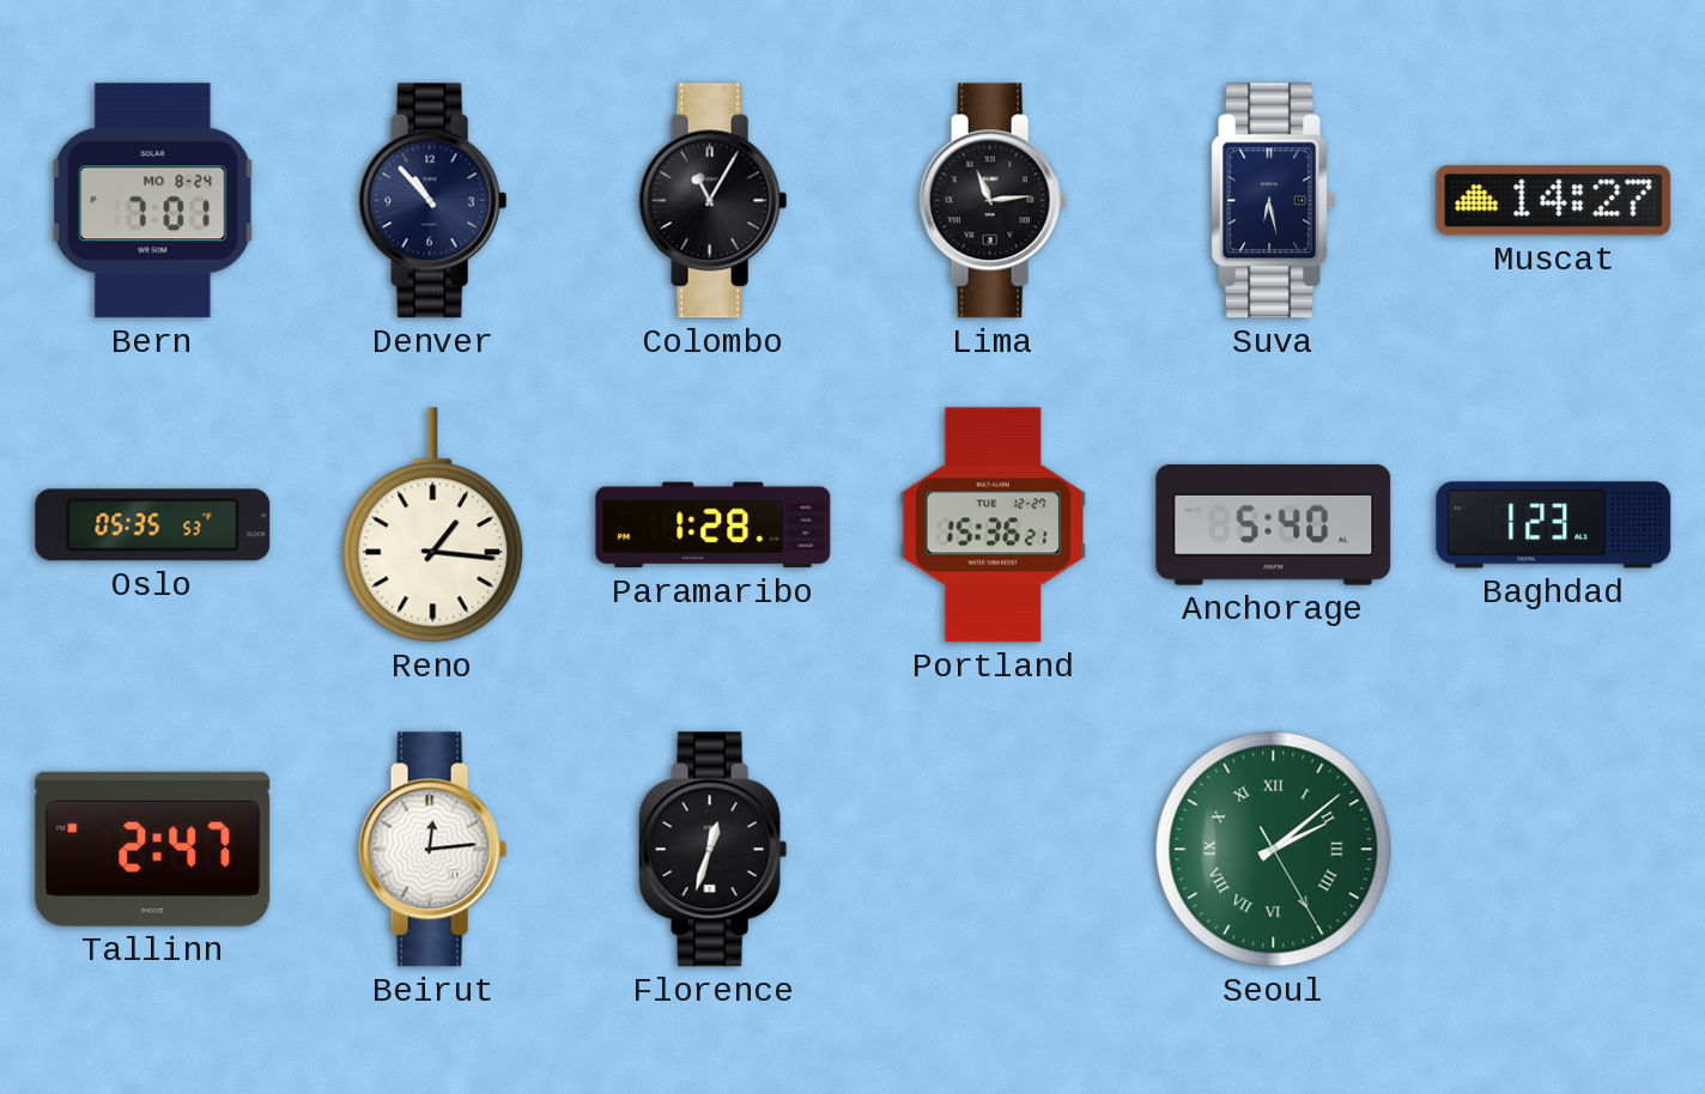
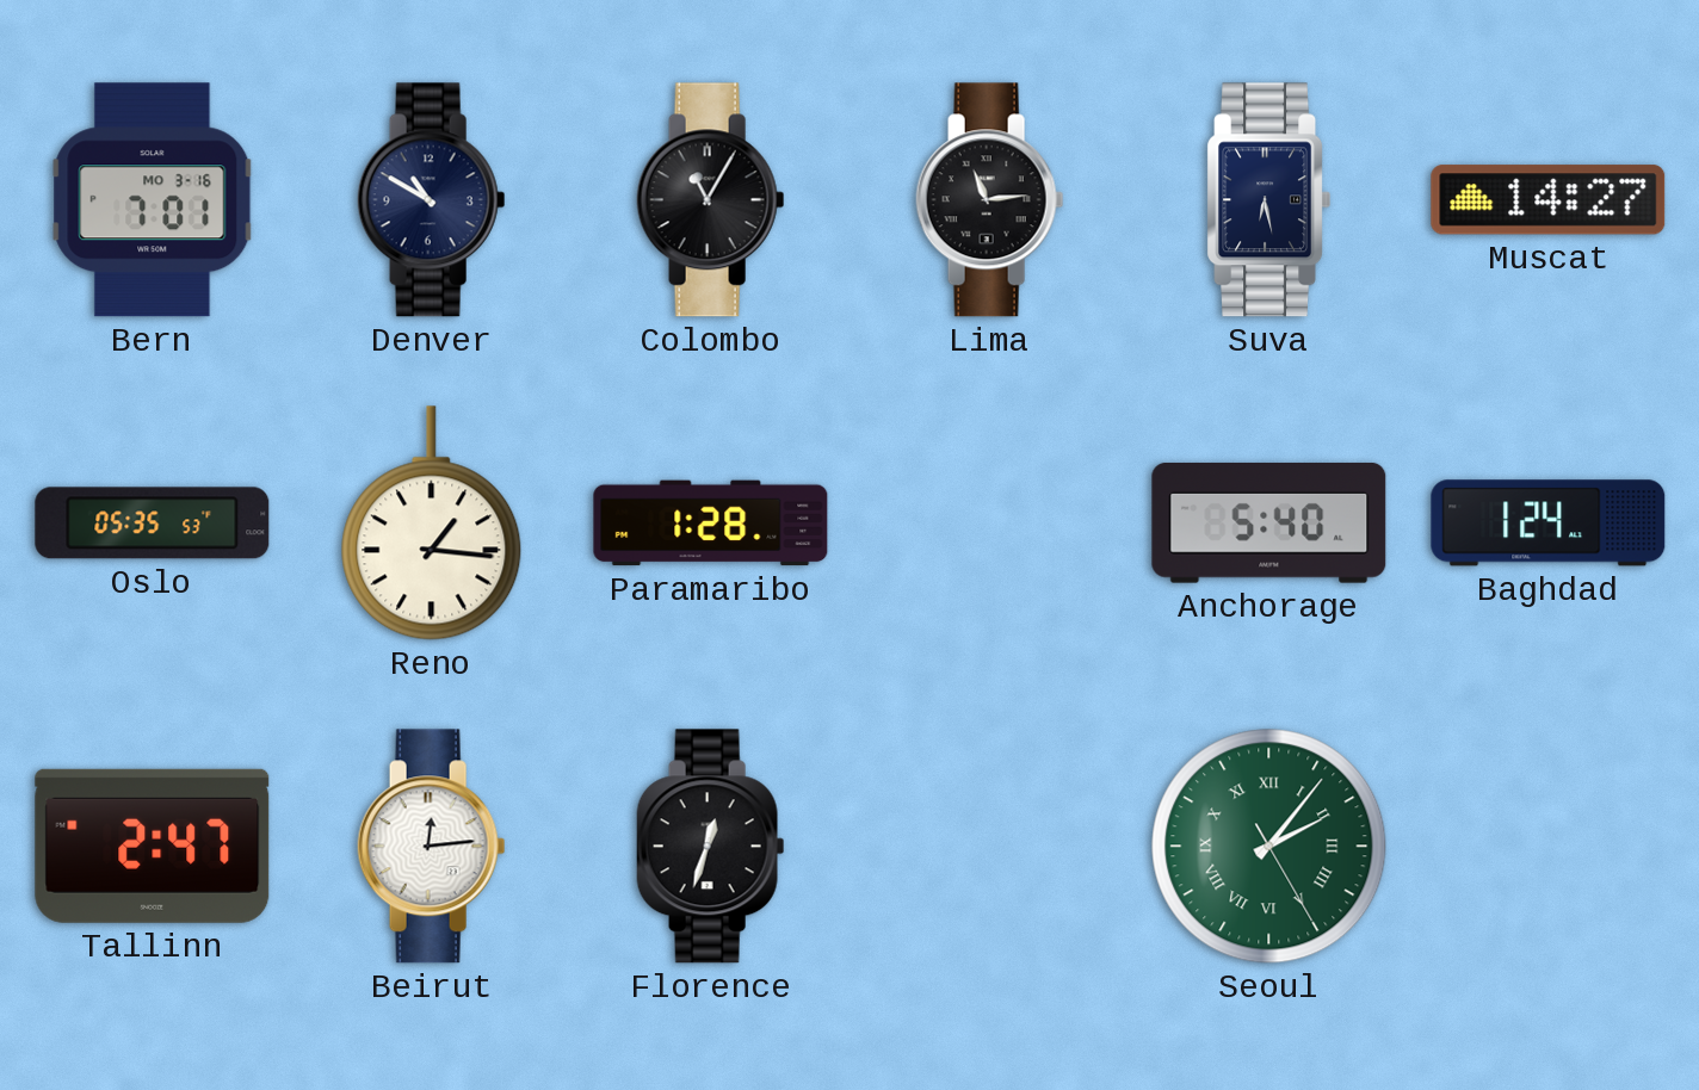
Bern date: MO 8-24 -> MO 3-16 (153, 200)
Denver: 10:53 -> 10:50 (432, 200)
Portland: 15:36 -> none (994, 525)
Baghdad: 1:23 -> 1:24 (1549, 524)
Seoul: 2:08 -> 2:06 (1269, 847)
